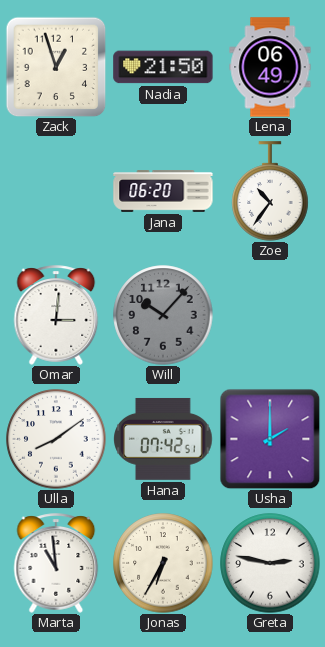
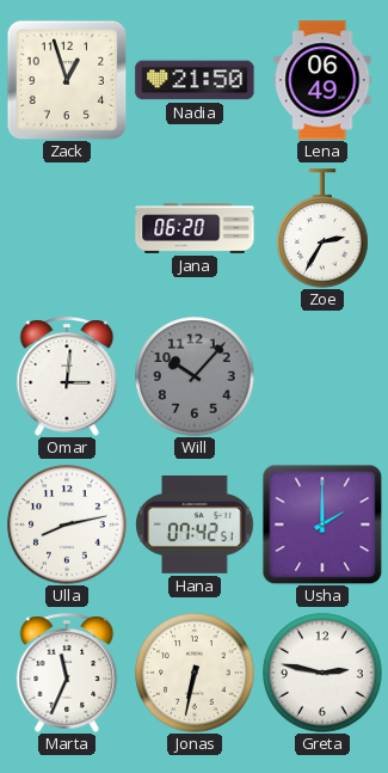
Zoe: 10:36 -> 2:35 (322, 228)
Ulla: 8:09 -> 8:13 (67, 524)
Marta: 10:59 -> 11:34 (67, 673)
Jonas: 6:35 -> 6:32 (195, 673)
